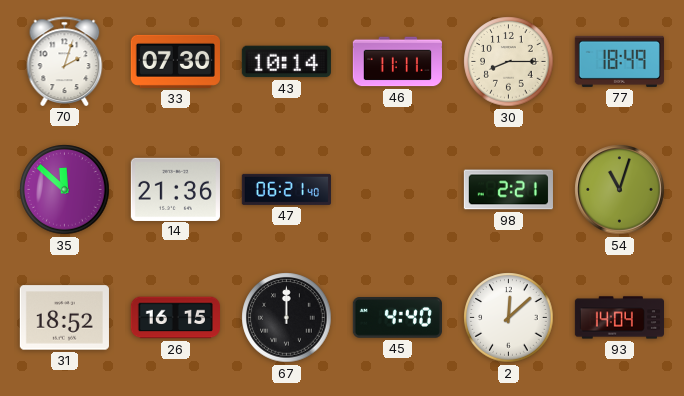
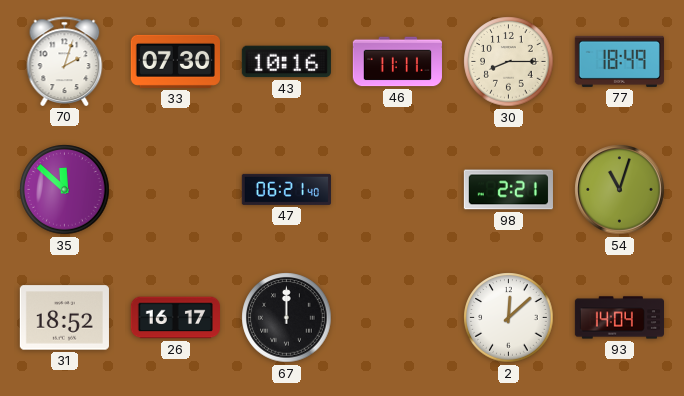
43: 10:14 -> 10:16 (286, 62)
14: 21:36 -> none (175, 189)
26: 16:15 -> 16:17 (175, 318)
45: 4:40 -> none (397, 318)
